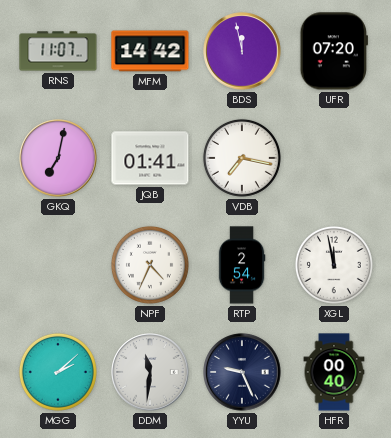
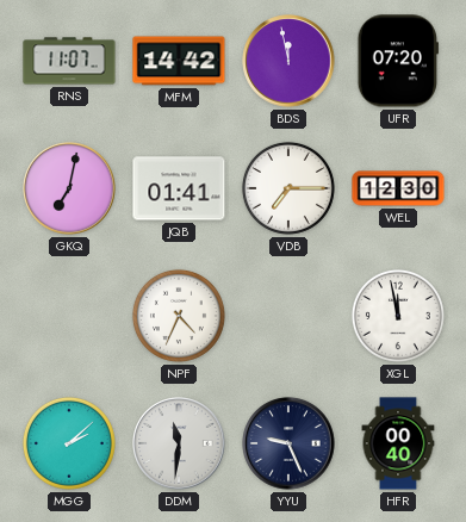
VDB: 7:17 -> 7:15 (288, 188)
WEL: none -> 12:30 (398, 188)
RTP: 2:54 -> none (242, 265)
